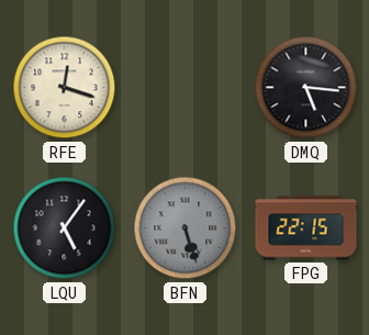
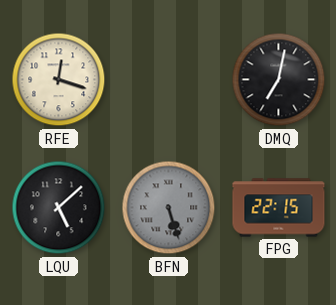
DMQ: 5:16 -> 7:02 (279, 80)
LQU: 5:06 -> 5:08 (59, 208)
